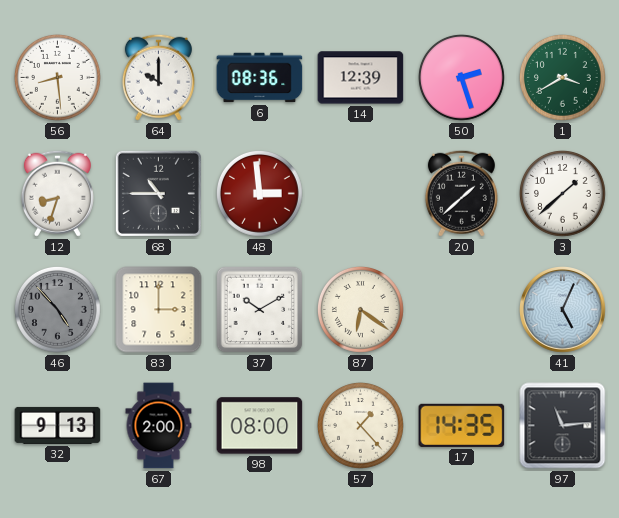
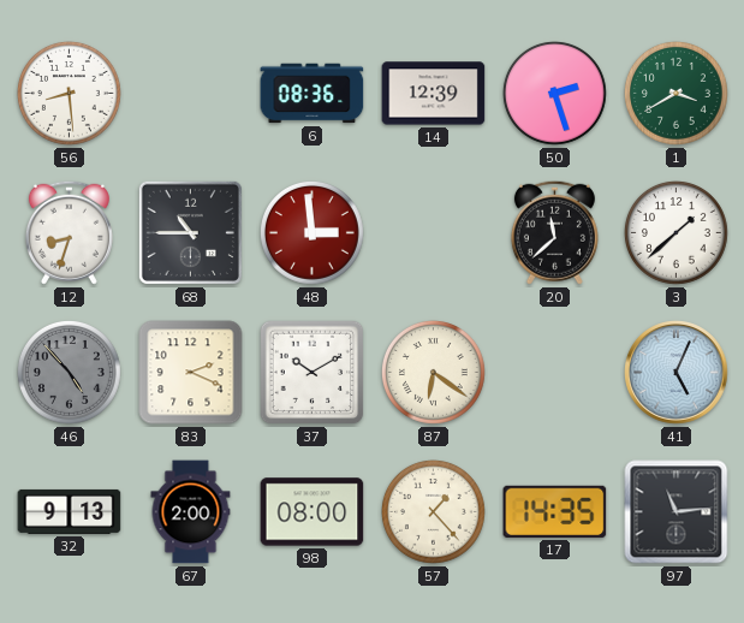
64: 10:00 -> none (158, 77)
20: 1:38 -> 11:38 (554, 232)
83: 3:00 -> 2:19 (191, 373)
